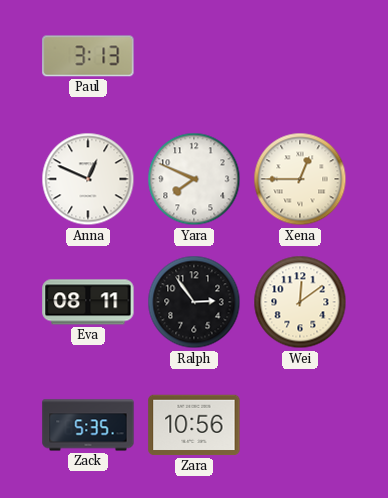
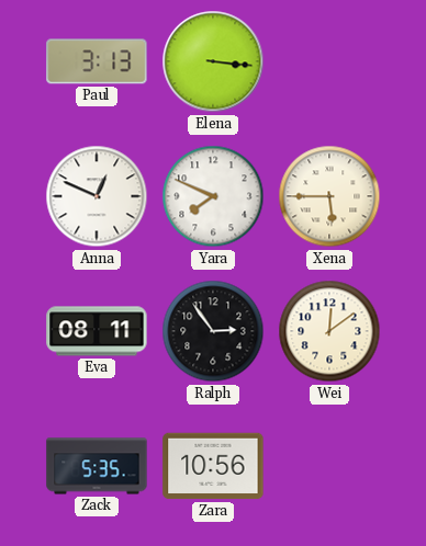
Elena: none -> 3:16 (213, 61)
Xena: 12:45 -> 5:45 (329, 196)
